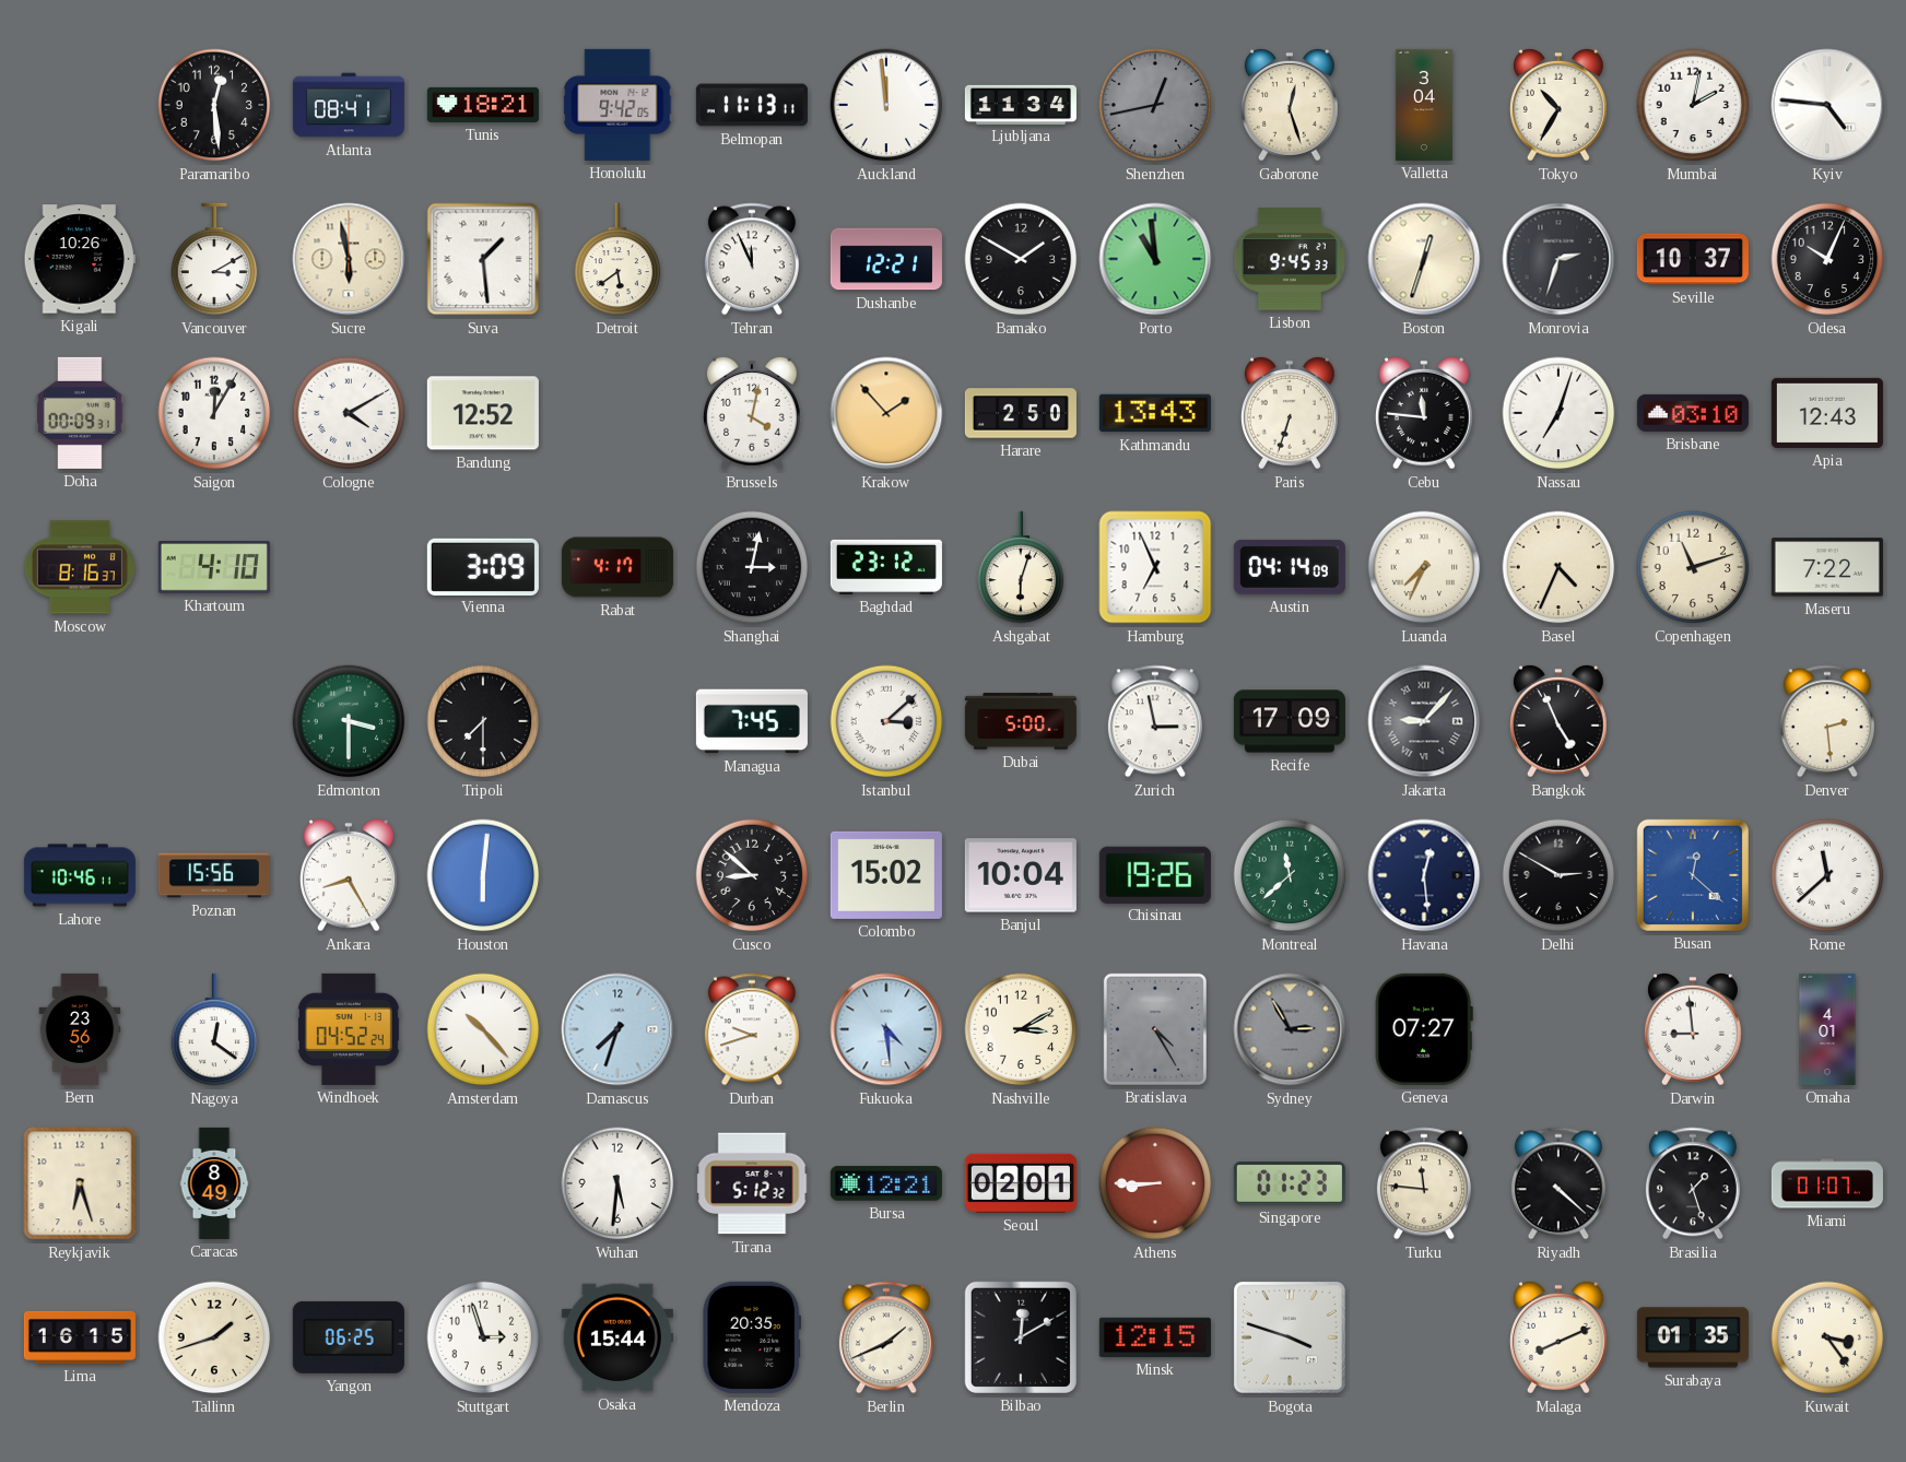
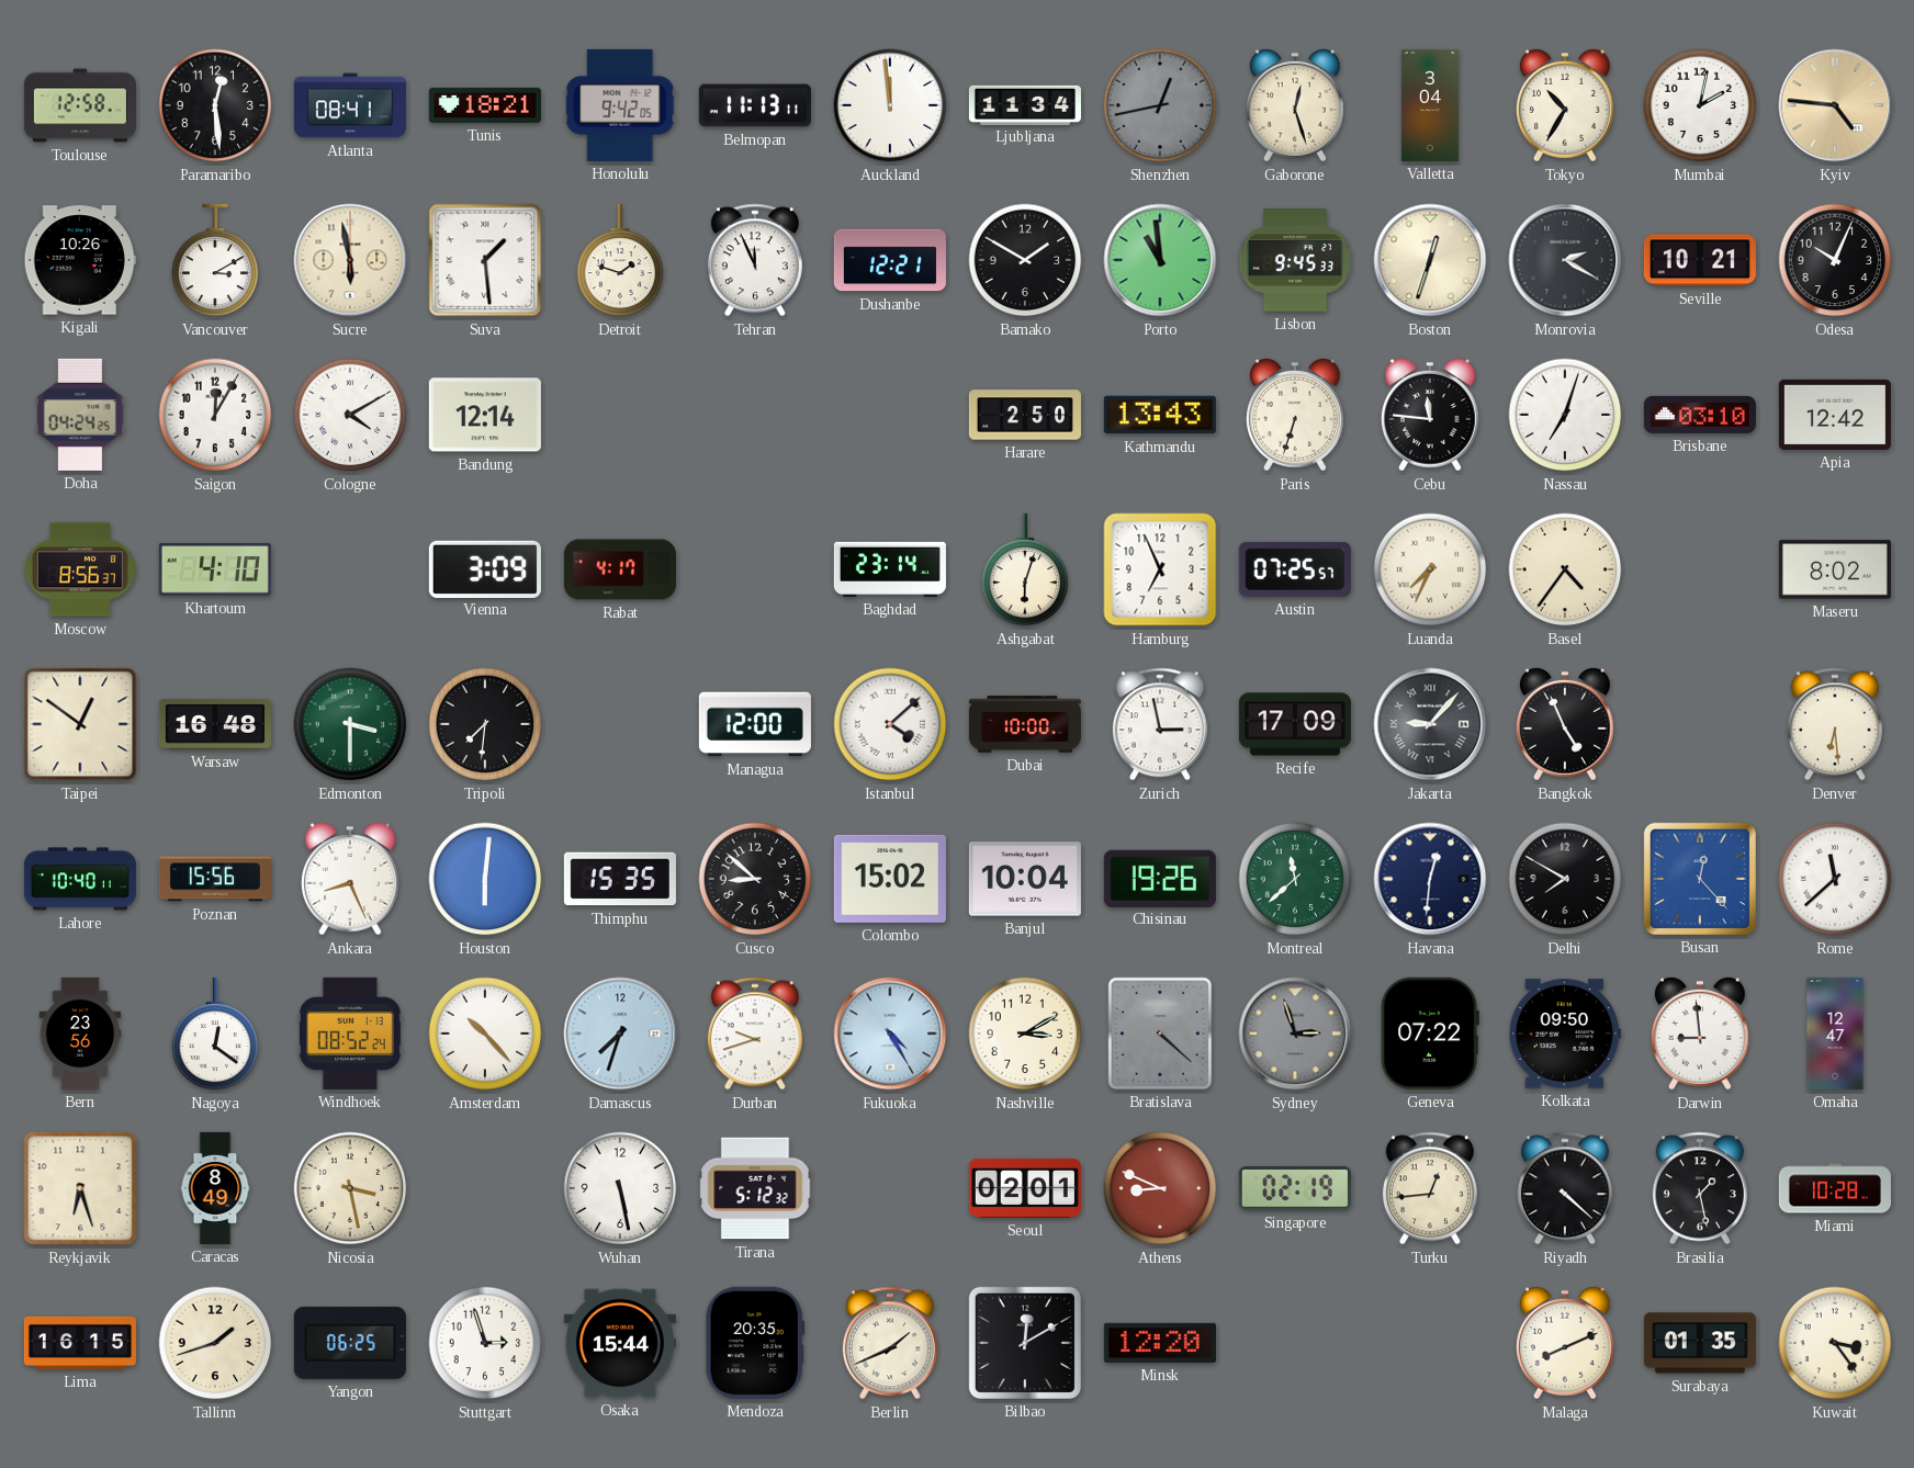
Toulouse: none -> 12:58 (80, 105)
Kyiv dial: white -> champagne (1835, 105)
Detroit: 5:39 -> 1:48 (620, 260)
Monrovia: 2:33 -> 2:20 (1565, 260)
Seville: 10:37 -> 10:21 (1700, 260)
Doha: 00:09 -> 04:24 (81, 415)
Bandung: 12:52 -> 12:14 (485, 415)
Brussels: 4:02 -> none (752, 413)
Krakow: 1:53 -> none (886, 413)
Apia: 12:43 -> 12:42 (1835, 415)
Moscow: 8:16 -> 8:56 (80, 569)
Shanghai: 3:02 -> none (752, 567)
Baghdad: 23:12 -> 23:14 (890, 569)
Austin: 04:14 -> 07:25 (1295, 569)
Basel: 4:34 -> 4:36 (1565, 569)
Copenhagen: 11:12 -> none (1693, 567)
Maseru: 7:22 -> 8:02 (1835, 569)
Taipei: none -> 12:51 (80, 724)
Warsaw: none -> 16:48 (215, 724)
Tripoli: 7:30 -> 7:31 (485, 724)
Managua: 7:45 -> 12:00 (755, 724)
Istanbul: 3:08 -> 4:08 (890, 724)
Dubai: 5:00 -> 10:00 (1025, 724)
Denver: 2:29 -> 6:29 (1835, 724)
Lahore: 10:46 -> 10:40 (80, 879)
Ankara: 8:25 -> 8:26 (350, 879)
Thimphu: none -> 15:35 (620, 879)
Havana: 12:29 -> 12:31 (1430, 879)
Delhi: 2:50 -> 7:50 (1565, 879)
Busan: 12:22 -> 12:23 (1700, 879)
Windhoek: 04:52 -> 08:52 (350, 1034)
Fukuoka: 4:29 -> 4:25 (890, 1034)
Bratislava: 4:25 -> 4:22 (1160, 1034)
Sydney: 2:55 -> 2:57 (1295, 1034)
Geneva: 07:27 -> 07:22 (1430, 1034)
Kolkata: none -> 09:50 (1565, 1034)
Omaha: 4:01 -> 12:47 (1835, 1034)
Nicosia: none -> 3:28 (350, 1188)
Wuhan: 5:31 -> 5:28 (620, 1188)
Bursa: 12:21 -> none (886, 1183)
Athens: 8:45 -> 8:49 (1160, 1188)
Singapore: 01:23 -> 02:19 (1295, 1188)
Turku: 11:46 -> 12:44 (1430, 1188)
Brasilia: 1:27 -> 1:28 (1700, 1188)
Miami: 01:07 -> 10:28 (1835, 1188)
Minsk: 12:15 -> 12:20 (1160, 1343)
Bogota: 3:48 -> none (1290, 1337)
